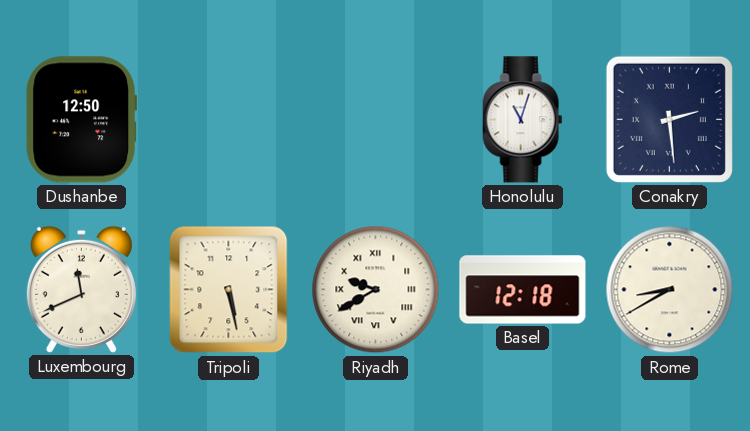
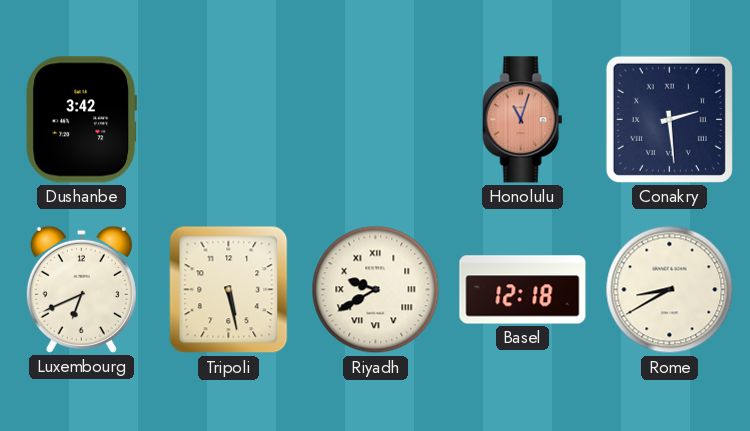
Dushanbe: 12:50 -> 3:42 (81, 120)
Honolulu dial: white -> salmon (523, 120)
Luxembourg: 11:41 -> 6:41 (81, 289)
